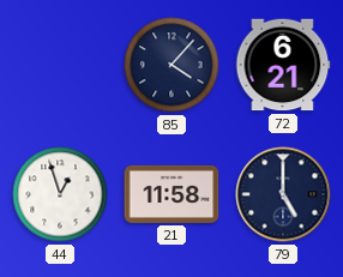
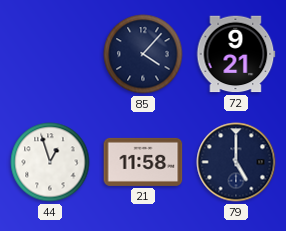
72: 6:21 -> 9:21 (236, 54)
